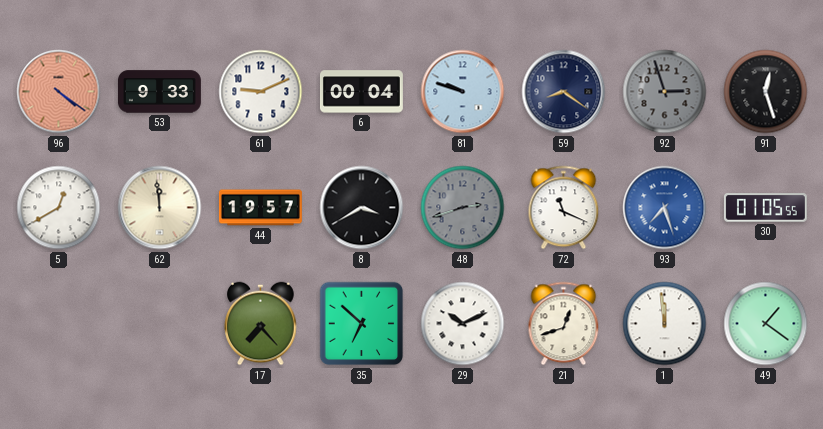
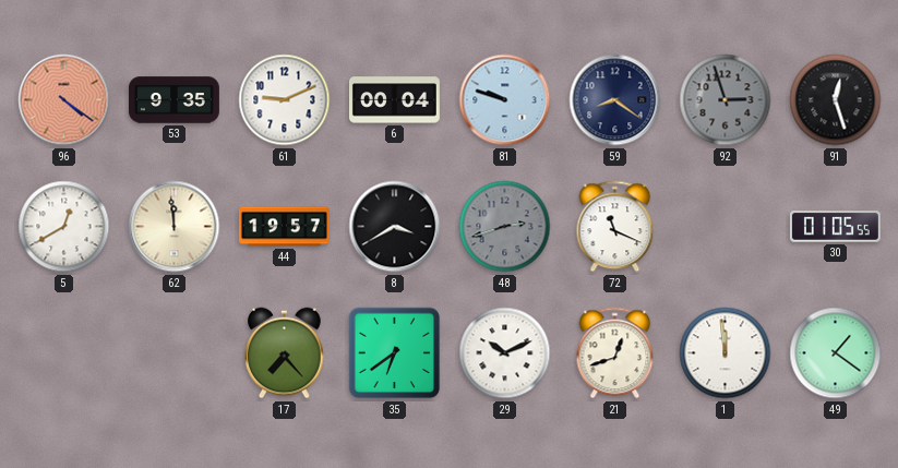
53: 9:33 -> 9:35 (173, 100)
93: 7:27 -> none (665, 208)
35: 6:52 -> 6:39 (395, 353)
